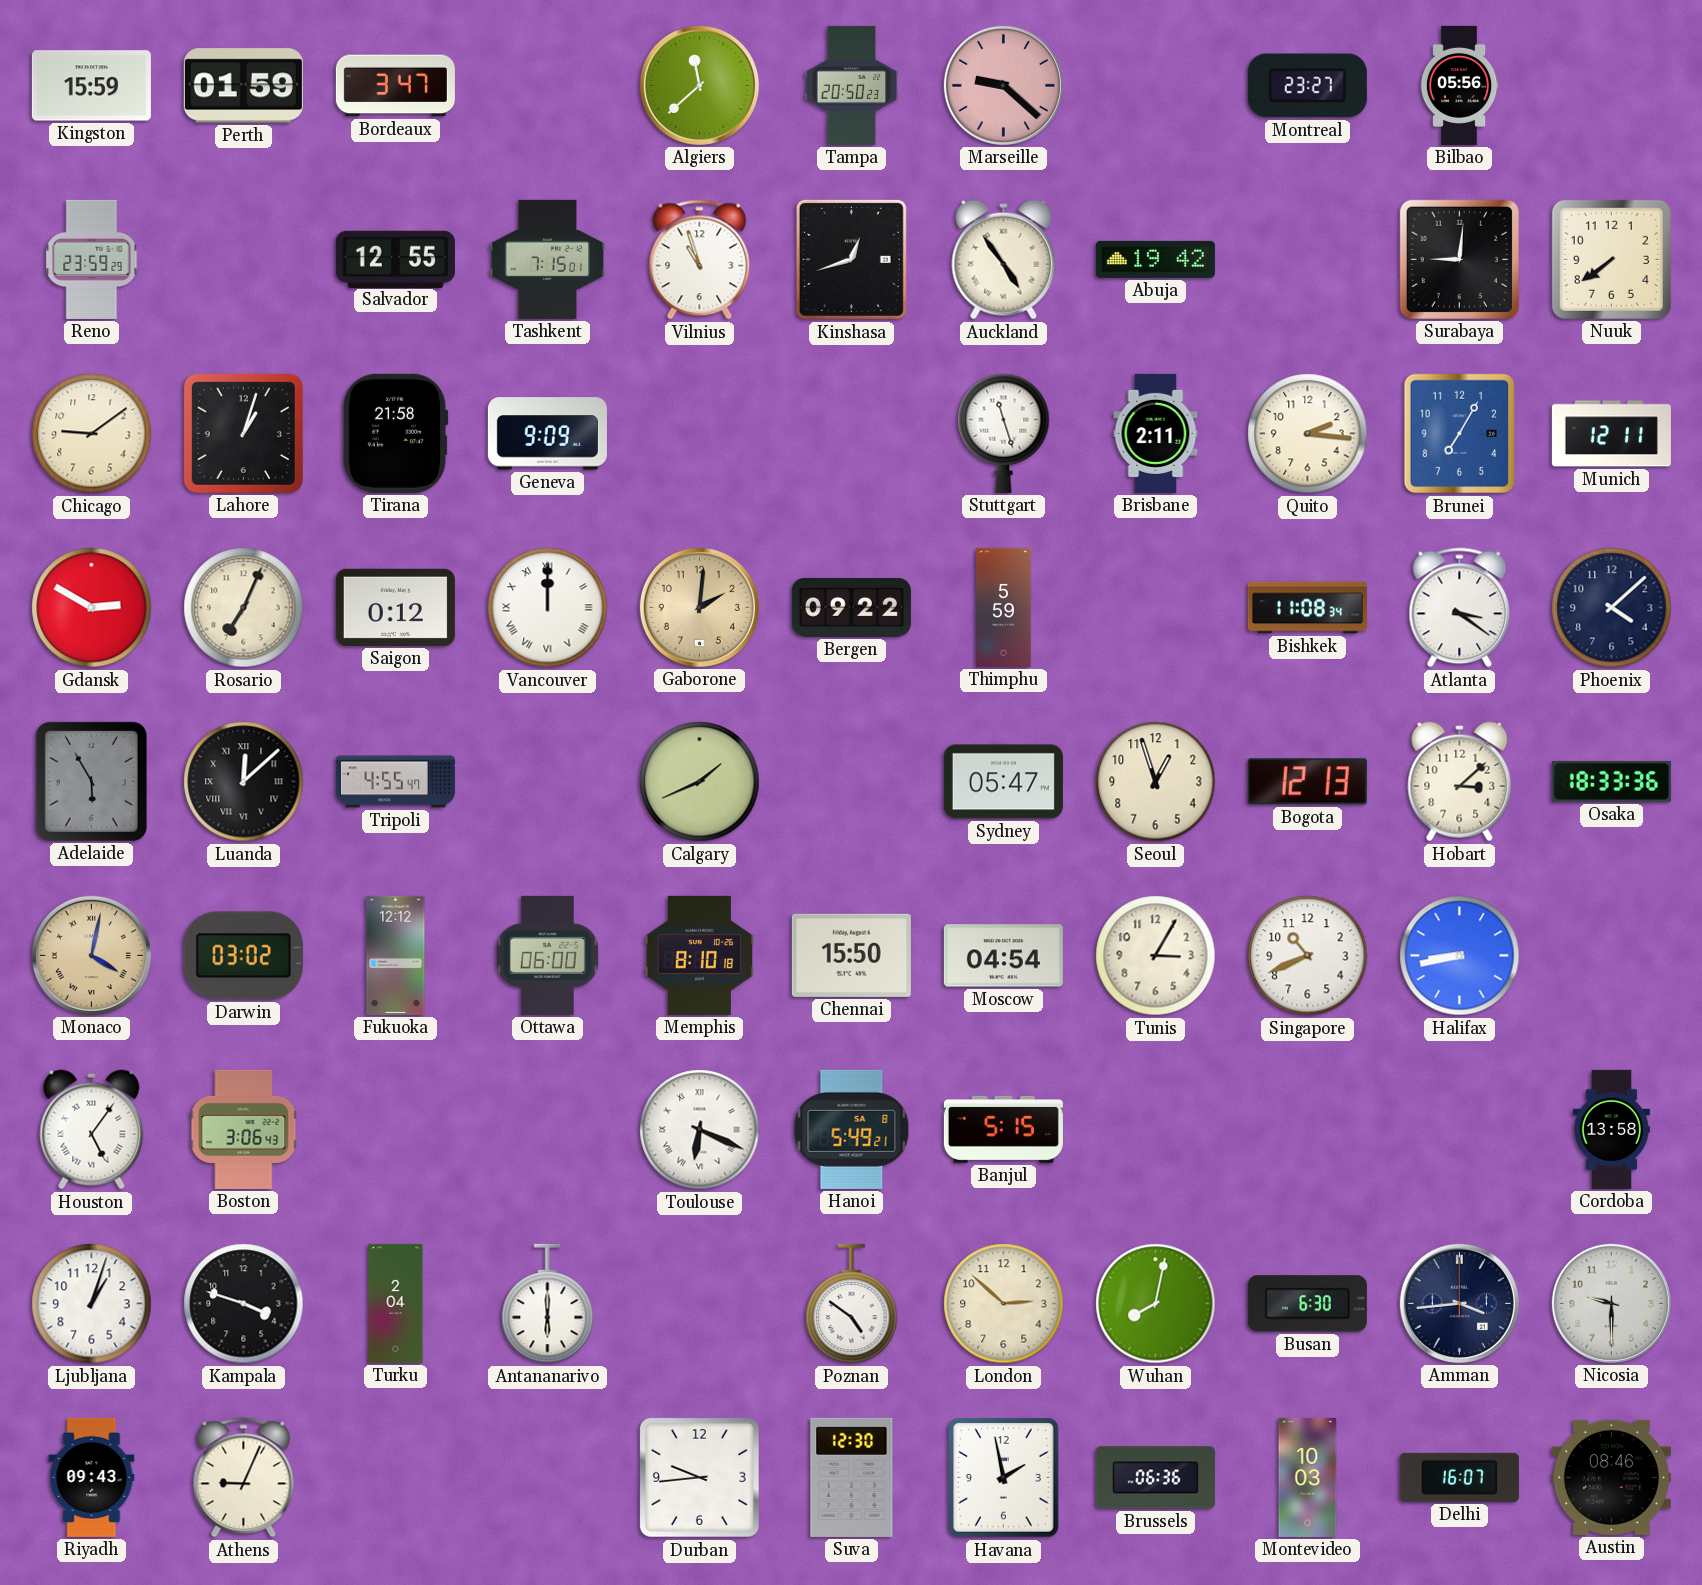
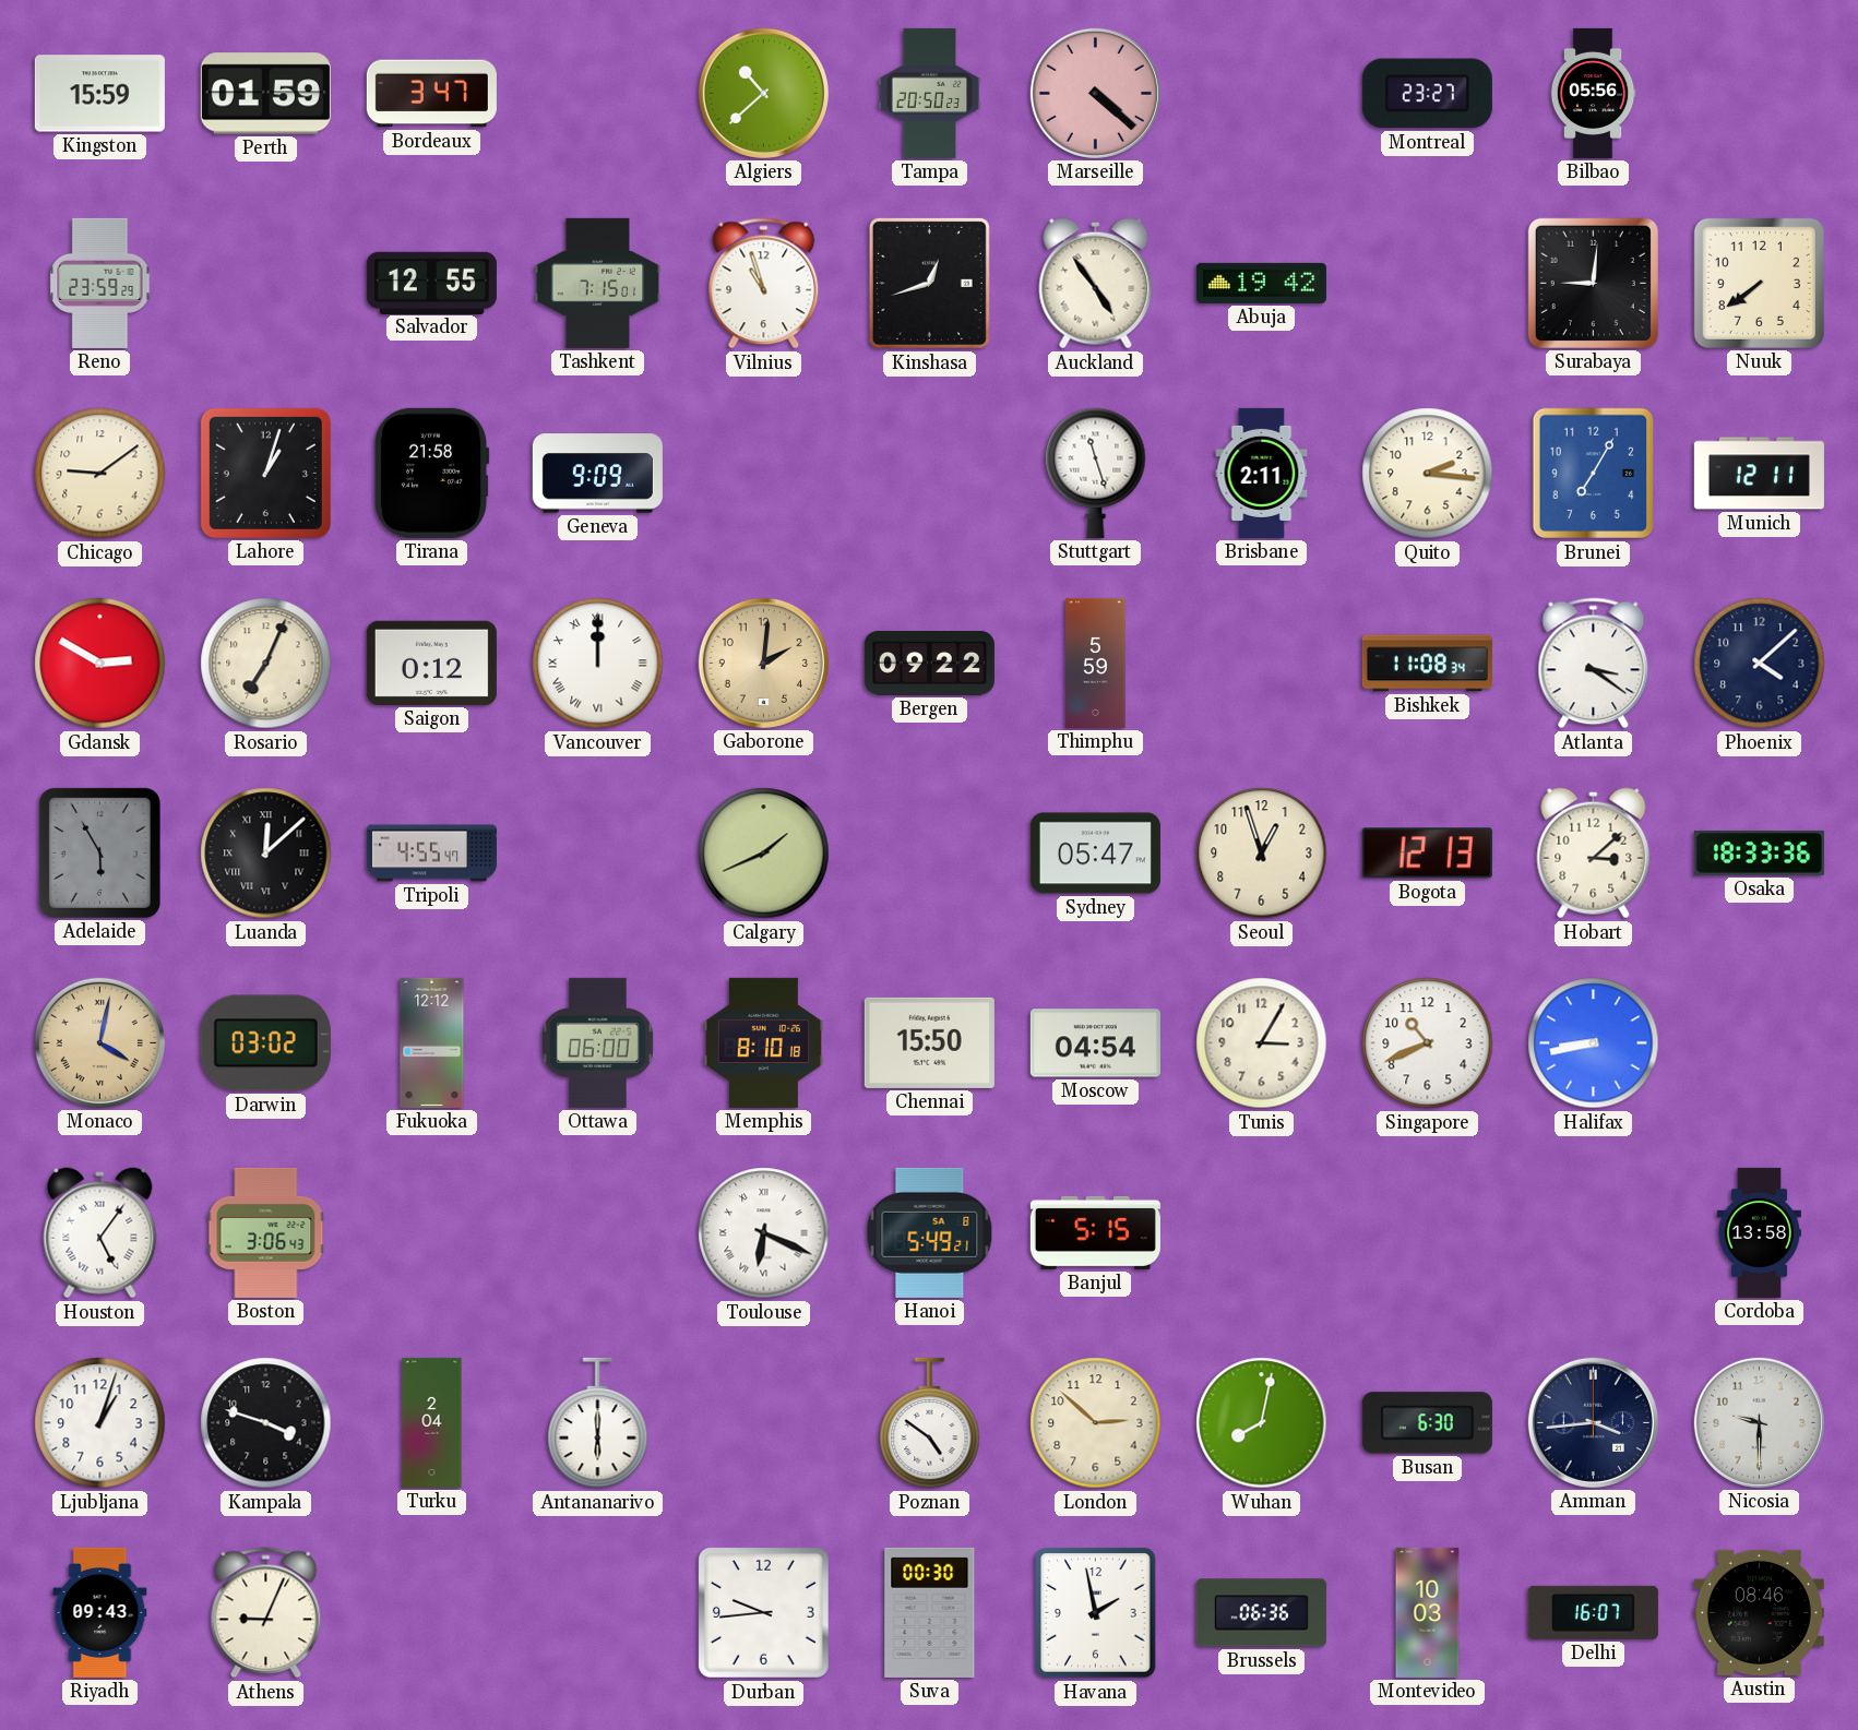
Algiers: 11:38 -> 10:38 (763, 93)
Marseille: 9:22 -> 4:22 (1095, 93)
Suva: 12:30 -> 00:30 (930, 1612)
